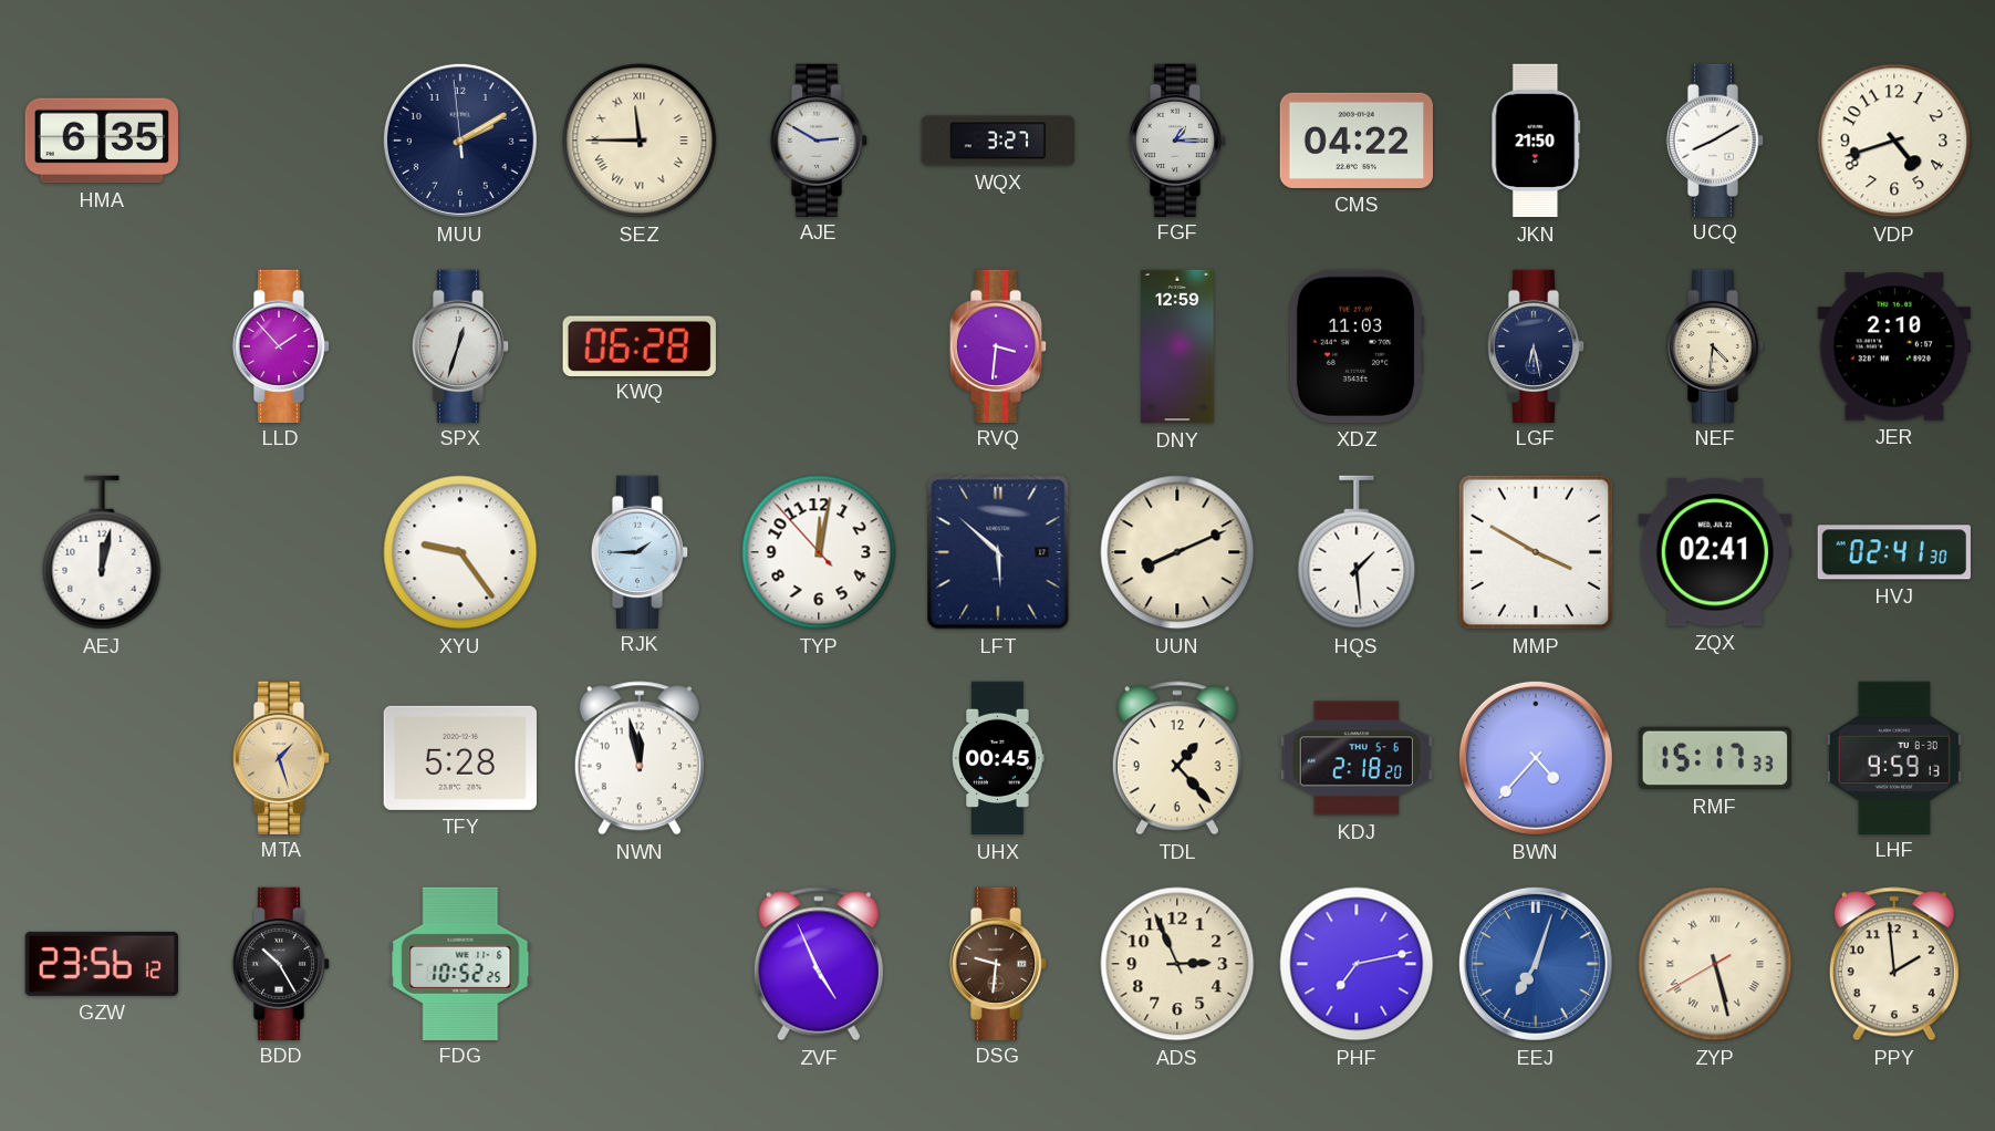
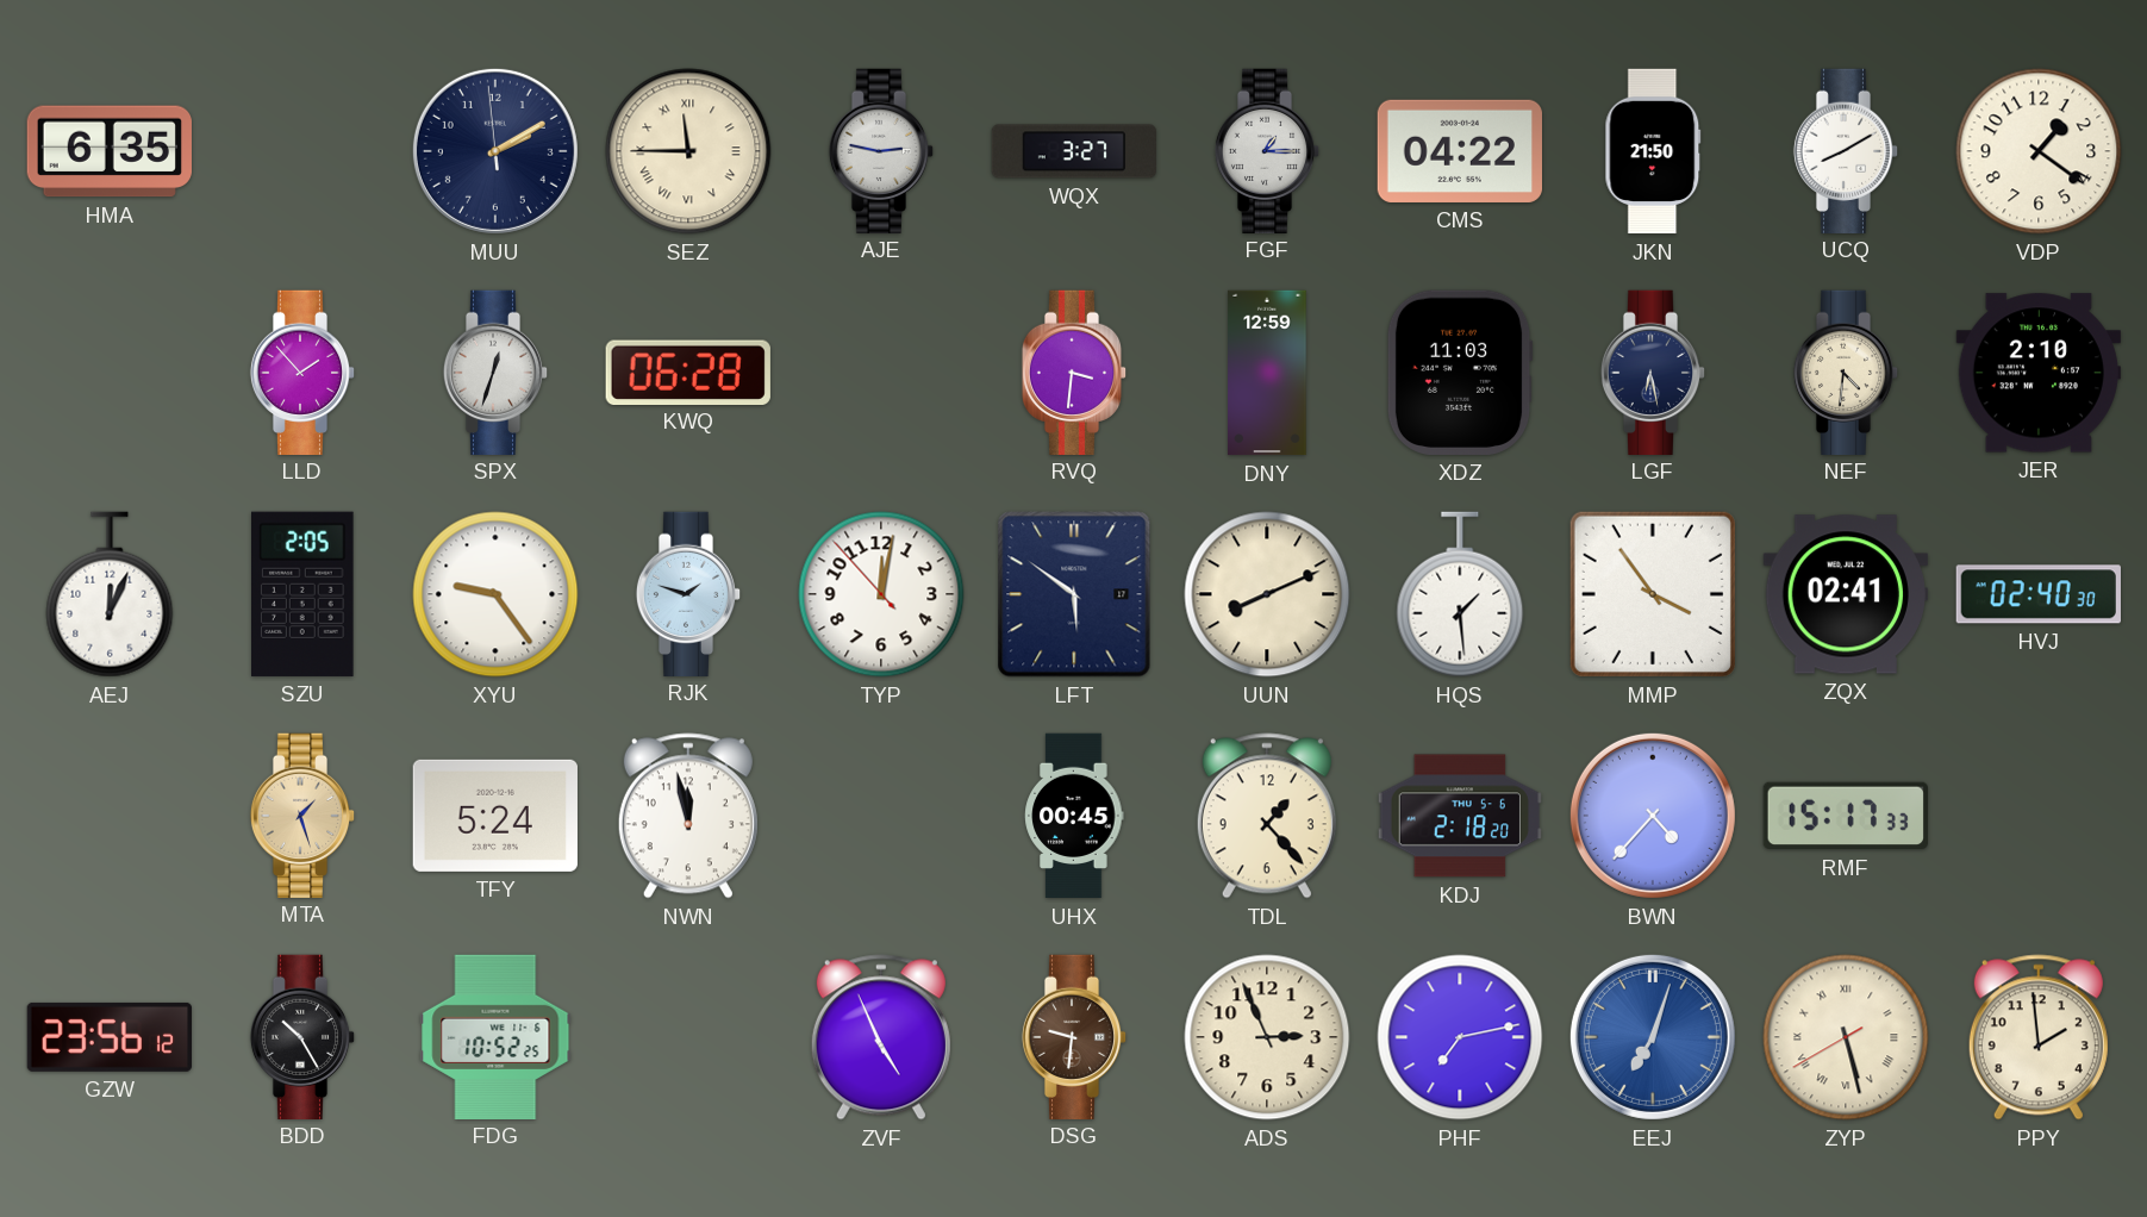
AJE: 2:50 -> 2:47 (881, 150)
VDP: 4:42 -> 1:21 (2039, 151)
AEJ: 12:02 -> 12:04 (110, 594)
SZU: none -> 2:05 (304, 594)
RJK: 1:45 -> 1:48 (688, 593)
LFT: 5:52 -> 5:51 (1074, 594)
MMP: 3:50 -> 3:54 (1653, 594)
HVJ: 02:41 -> 02:40 (2039, 594)
TFY: 5:28 -> 5:24 (495, 816)
LHF: 9:59 -> none (1894, 757)
